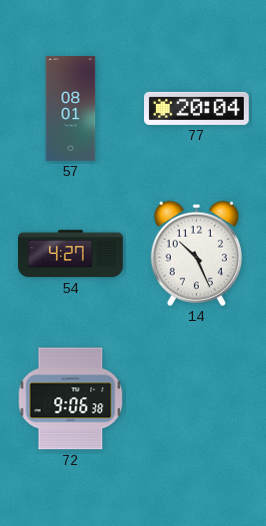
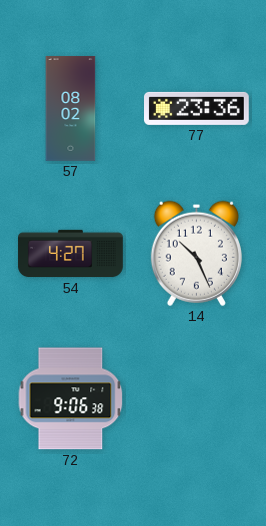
57: 08:01 -> 08:02 (71, 109)
77: 20:04 -> 23:36 (197, 108)
